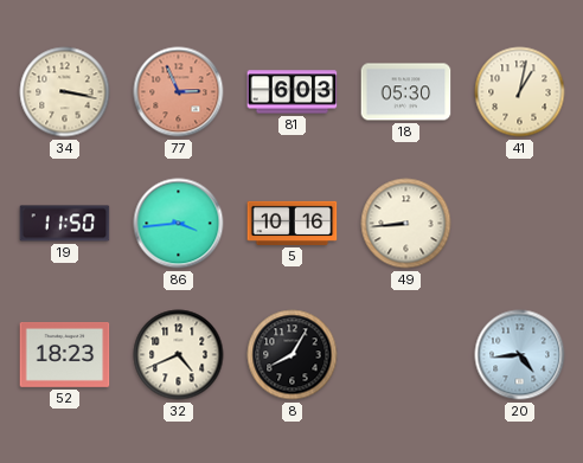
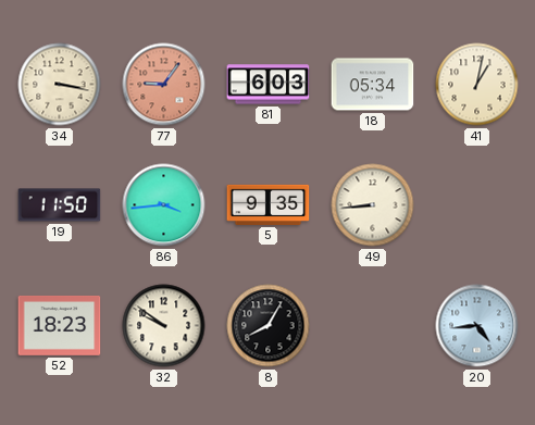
77: 2:56 -> 9:06 (164, 85)
18: 05:30 -> 05:34 (373, 85)
5: 10:16 -> 9:35 (269, 204)
32: 4:41 -> 9:51 (164, 326)
